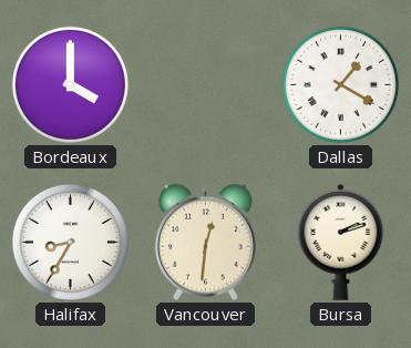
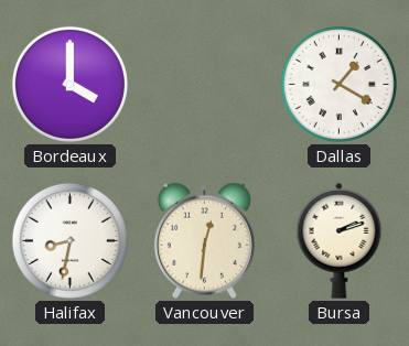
Halifax: 8:35 -> 8:32 (69, 240)
